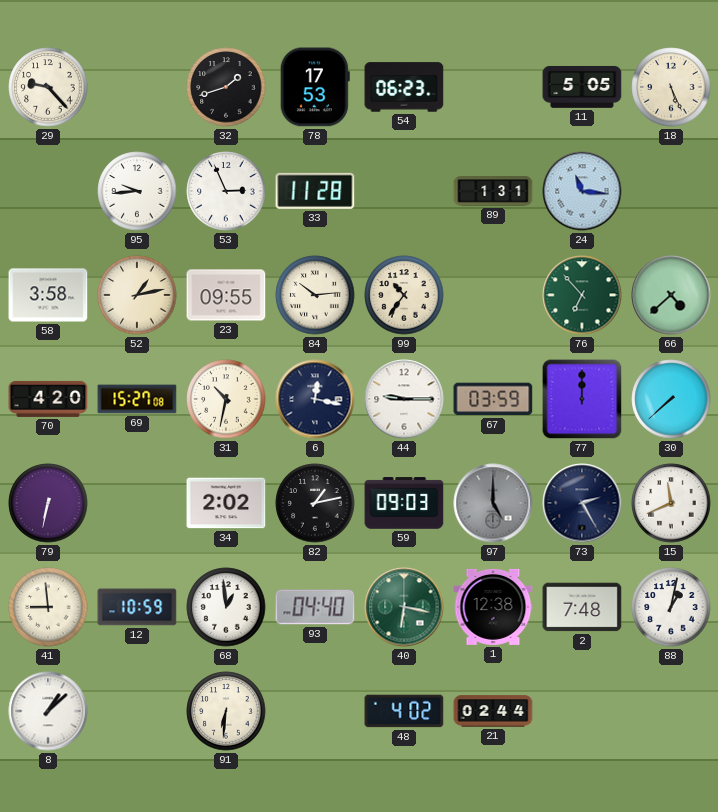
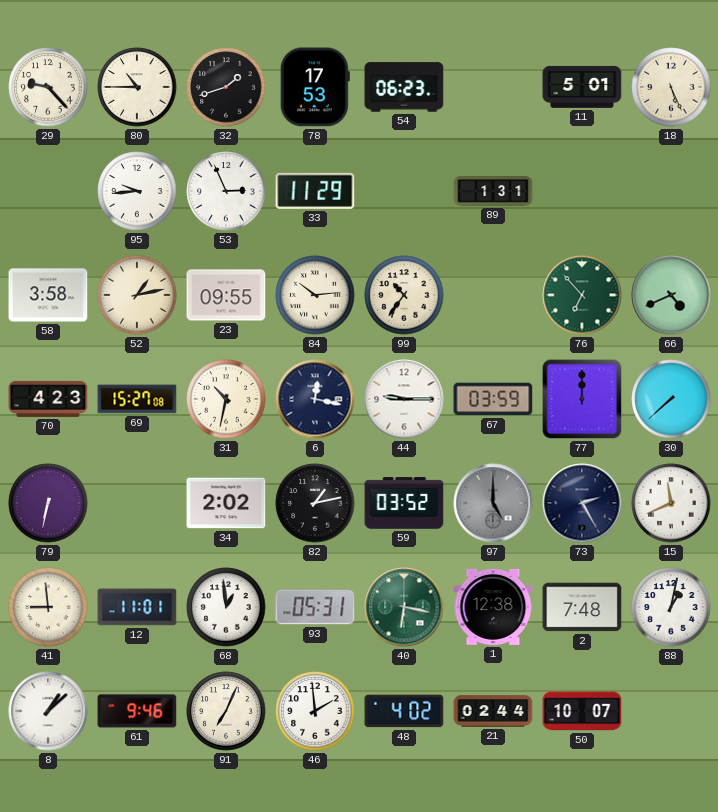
80: none -> 10:45 (137, 87)
11: 5:05 -> 5:01 (582, 87)
33: 11:28 -> 11:29 (315, 191)
24: 11:16 -> none (582, 191)
66: 4:38 -> 4:41 (671, 295)
70: 4:20 -> 4:23 (48, 399)
59: 09:03 -> 03:52 (404, 503)
12: 10:59 -> 11:01 (137, 607)
93: 04:40 -> 05:31 (315, 607)
61: none -> 9:46 (137, 711)
91: 6:31 -> 7:04 (226, 711)
46: none -> 1:59 (315, 711)
50: none -> 10:07 (582, 711)
